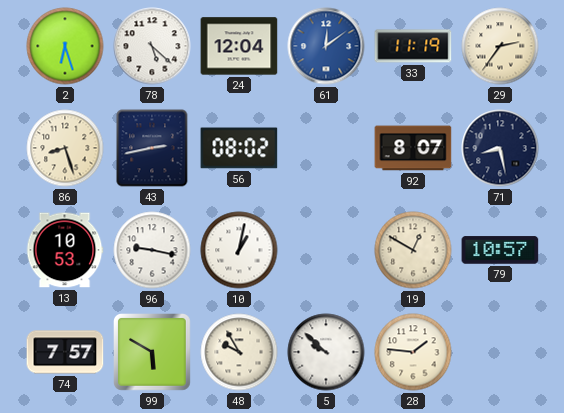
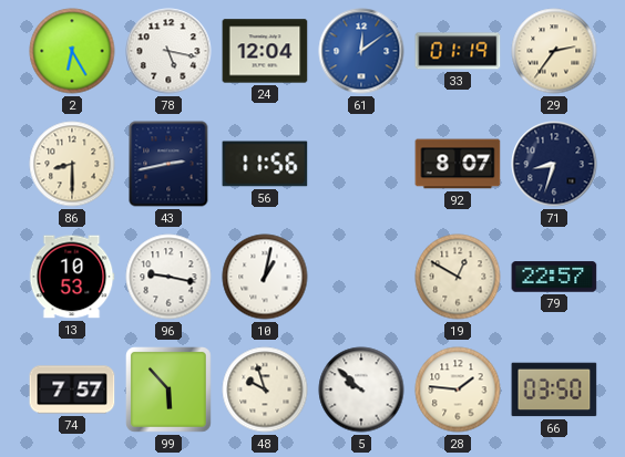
2: 6:27 -> 6:25 (72, 51)
78: 5:22 -> 5:17 (168, 51)
33: 11:19 -> 01:19 (458, 51)
86: 8:27 -> 8:30 (72, 164)
56: 08:02 -> 11:56 (265, 164)
71: 8:28 -> 8:33 (554, 164)
79: 10:57 -> 22:57 (554, 277)
99: 5:50 -> 5:53 (170, 391)
48: 9:55 -> 9:57 (265, 390)
66: none -> 03:50 (554, 390)
